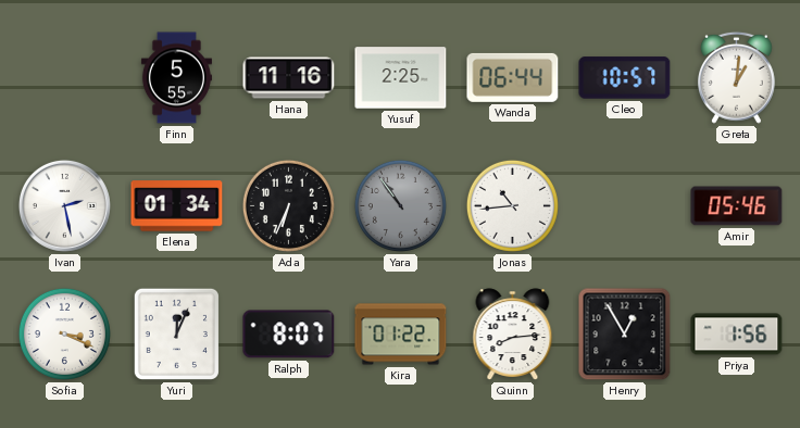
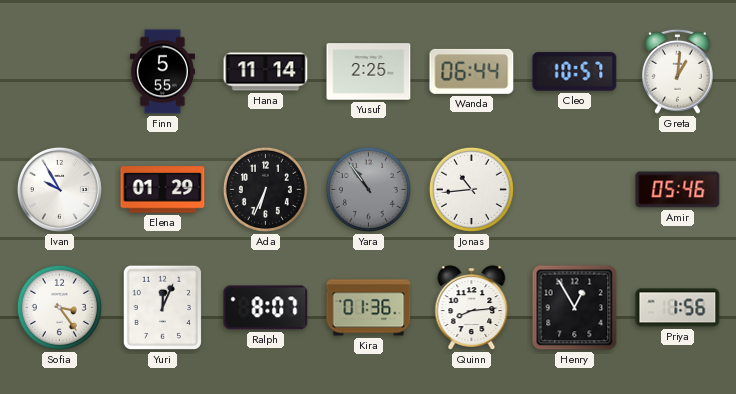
Hana: 11:16 -> 11:14 (266, 72)
Ivan: 2:28 -> 9:55 (59, 189)
Elena: 01:34 -> 01:29 (163, 190)
Sofia: 3:19 -> 3:24 (59, 307)
Kira: 01:22 -> 01:36 (369, 308)
